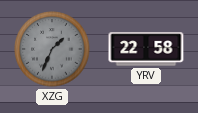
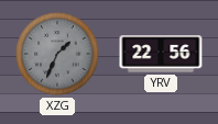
YRV: 22:58 -> 22:56 (161, 54)
